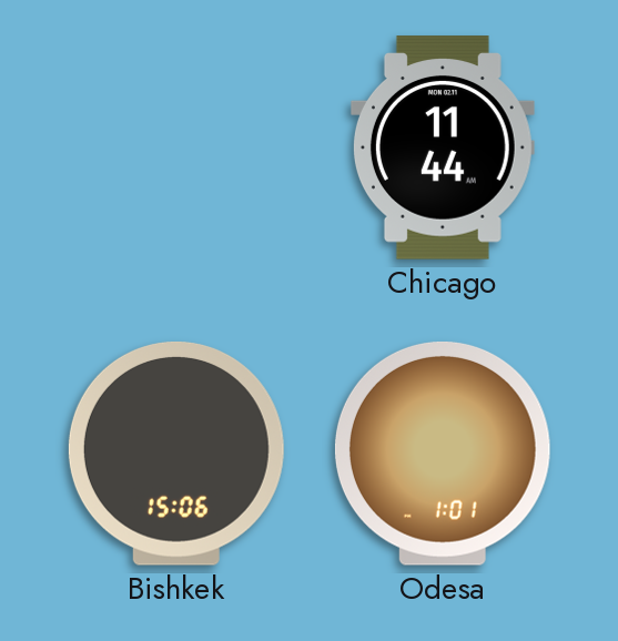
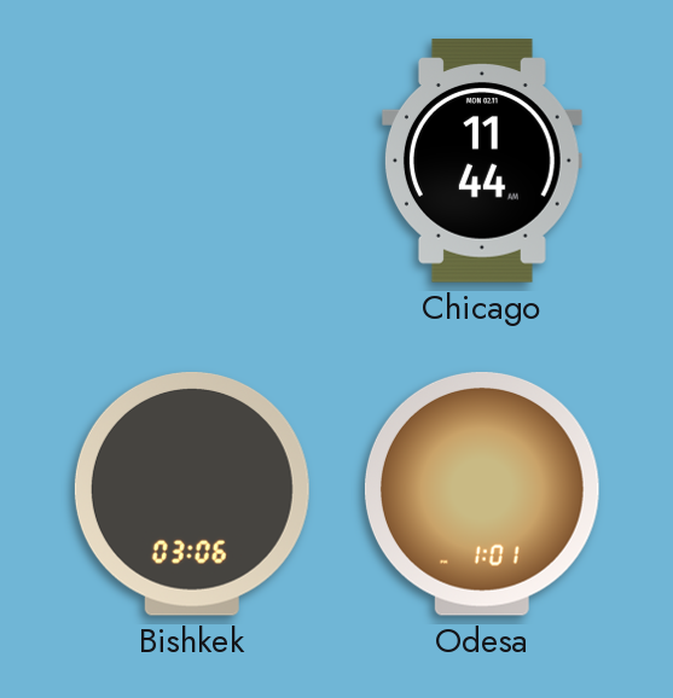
Bishkek: 15:06 -> 03:06 (192, 494)
